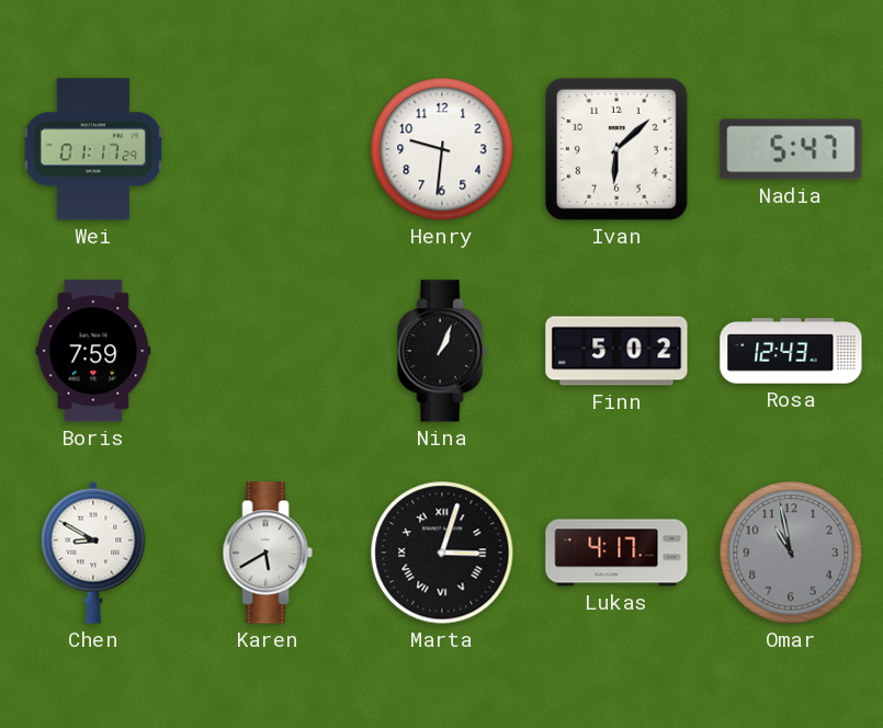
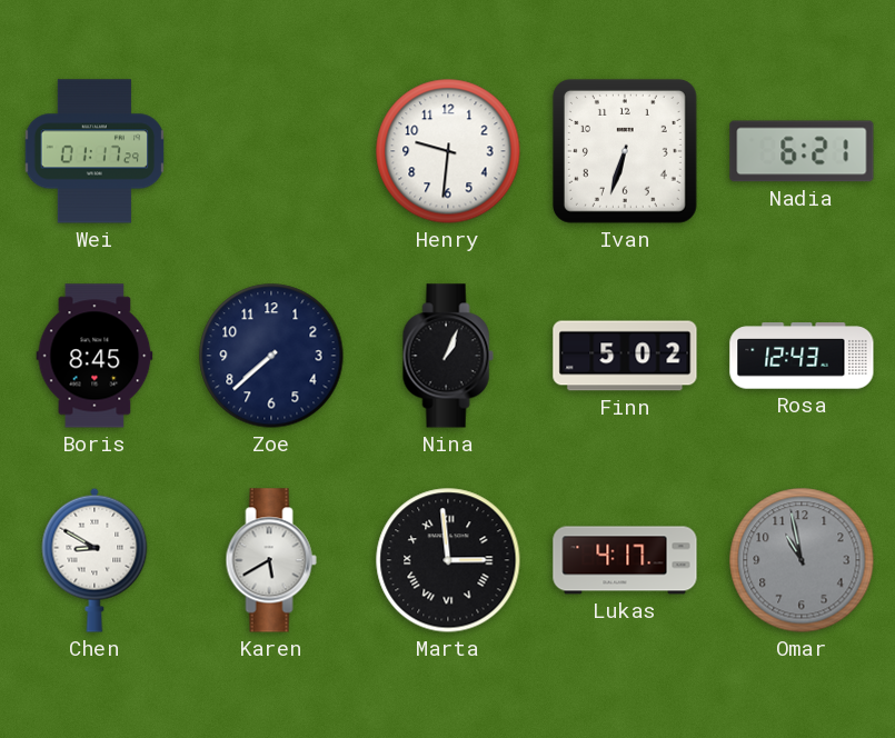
Ivan: 6:08 -> 6:33 (625, 151)
Nadia: 5:47 -> 6:21 (802, 151)
Boris: 7:59 -> 8:45 (95, 356)
Zoe: none -> 7:38 (271, 356)
Marta: 3:03 -> 2:59 (448, 560)
